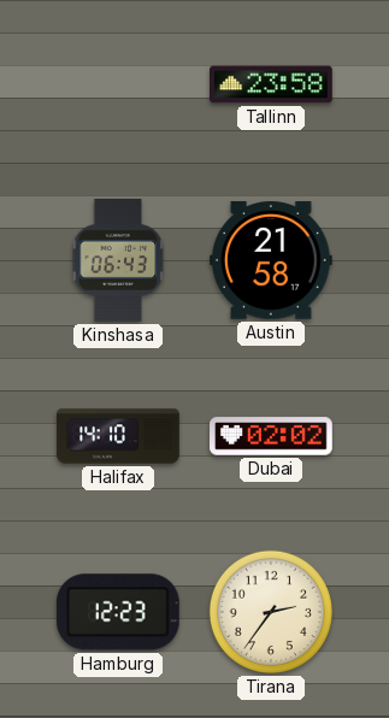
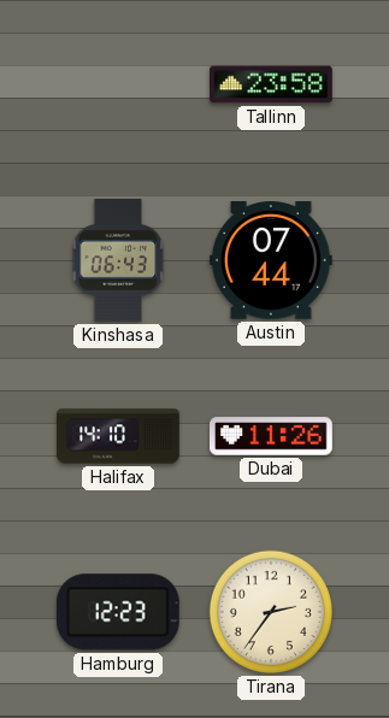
Austin: 21:58 -> 07:44 (272, 260)
Dubai: 02:02 -> 11:26 (272, 436)
